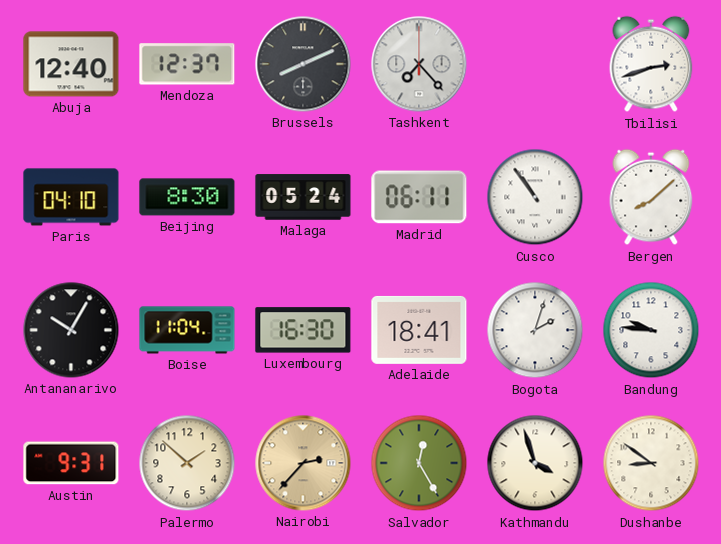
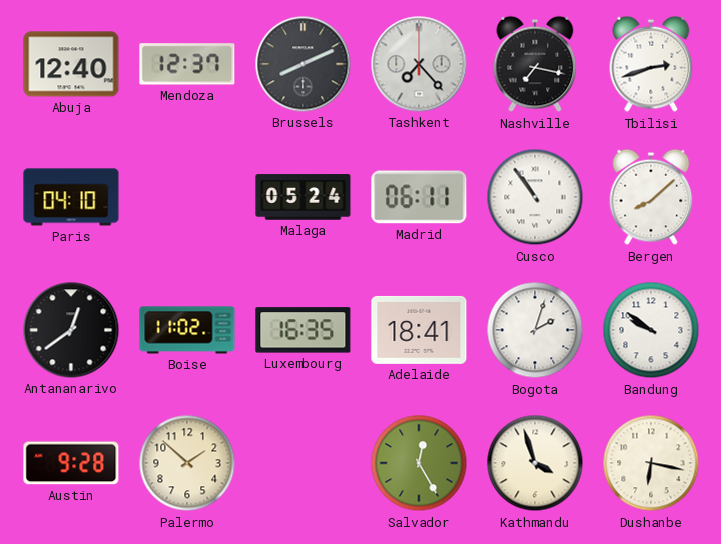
Nashville: none -> 7:17 (535, 64)
Beijing: 8:30 -> none (187, 197)
Antananarivo: 10:05 -> 12:39 (71, 330)
Boise: 11:04 -> 11:02 (187, 330)
Luxembourg: 16:30 -> 16:35 (303, 330)
Bandung: 9:46 -> 9:51 (651, 330)
Austin: 9:31 -> 9:28 (71, 463)
Nairobi: 2:37 -> none (303, 463)
Dushanbe: 8:51 -> 6:17 (651, 463)
